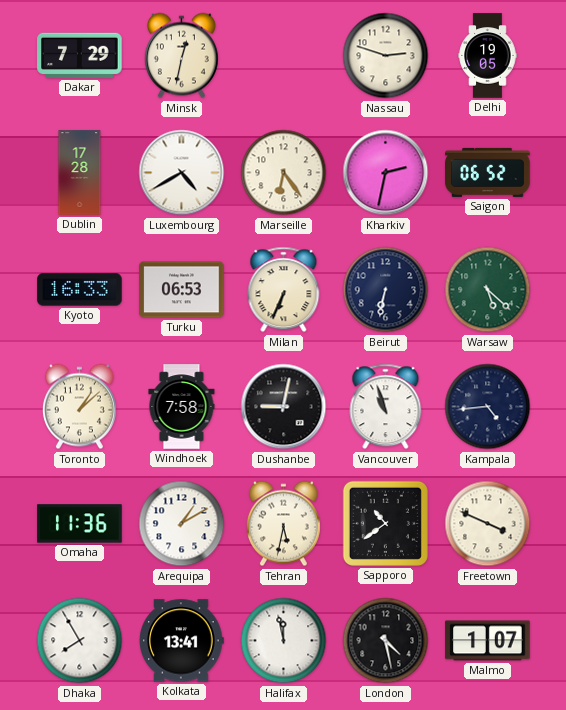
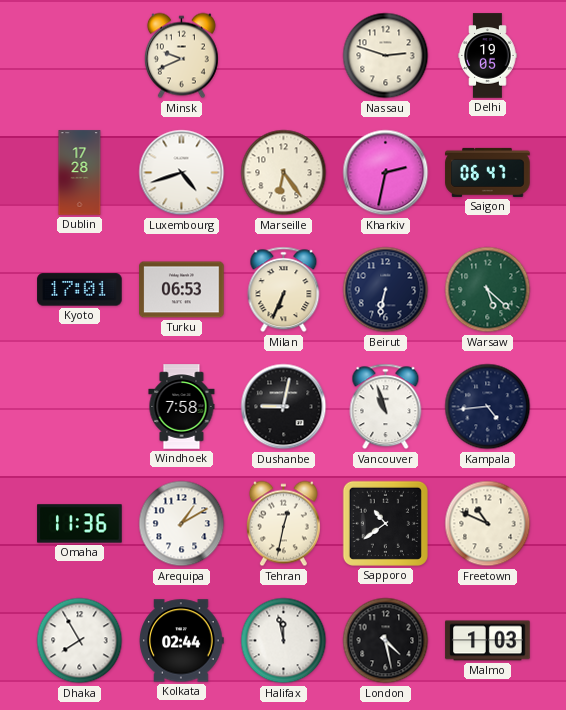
Dakar: 7:29 -> none (80, 55)
Minsk: 12:32 -> 9:41 (181, 56)
Luxembourg: 4:40 -> 4:42 (182, 173)
Saigon: 06:52 -> 06:47 (488, 172)
Kyoto: 16:33 -> 17:01 (80, 290)
Toronto: 1:08 -> none (79, 407)
Tehran: 5:32 -> 12:32 (283, 524)
Freetown: 3:49 -> 10:49 (488, 524)
Kolkata: 13:41 -> 02:44 (182, 641)
Malmo: 1:07 -> 1:03 (488, 641)
